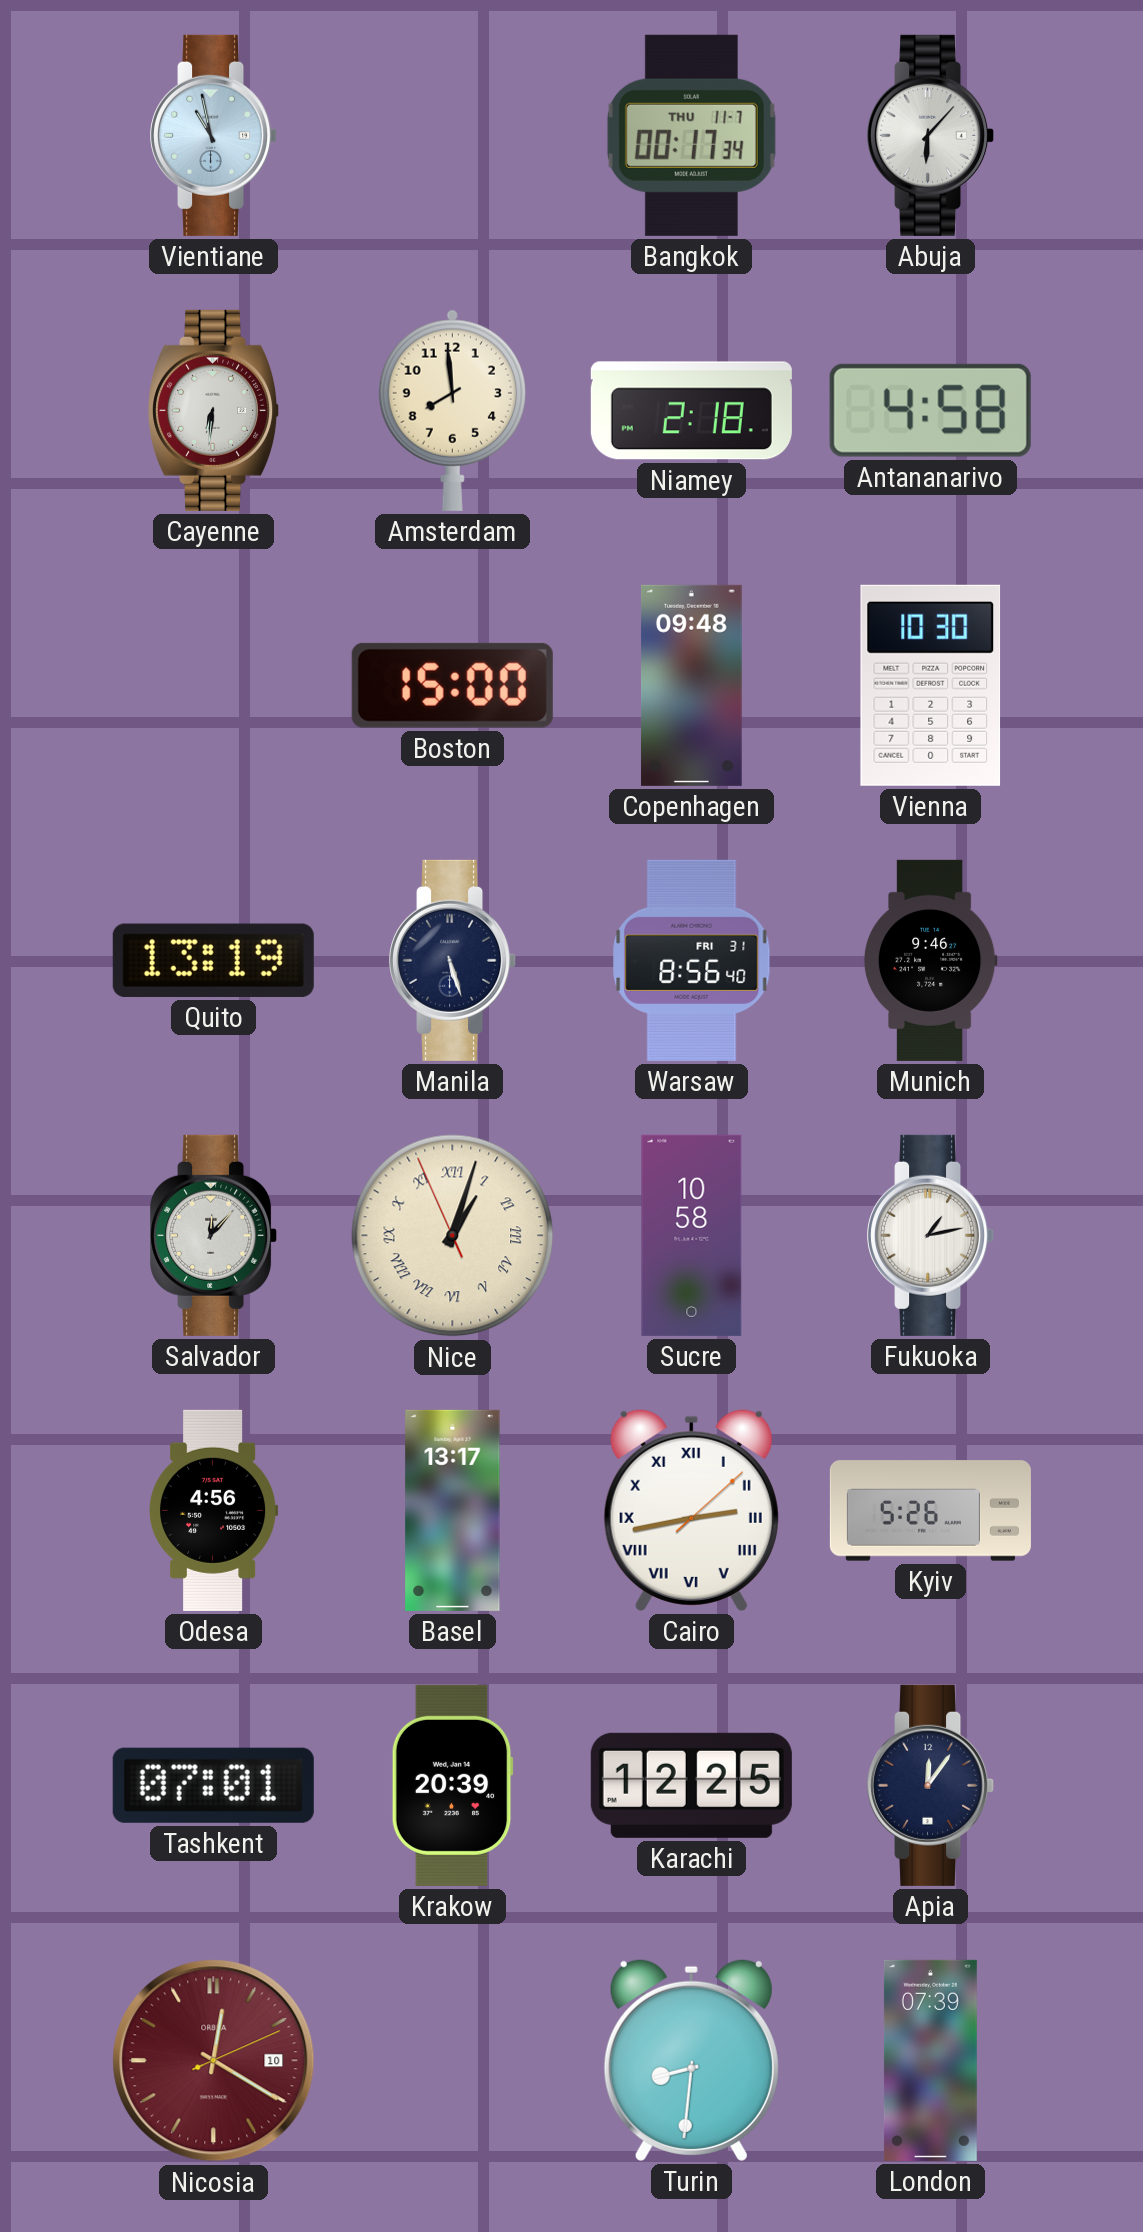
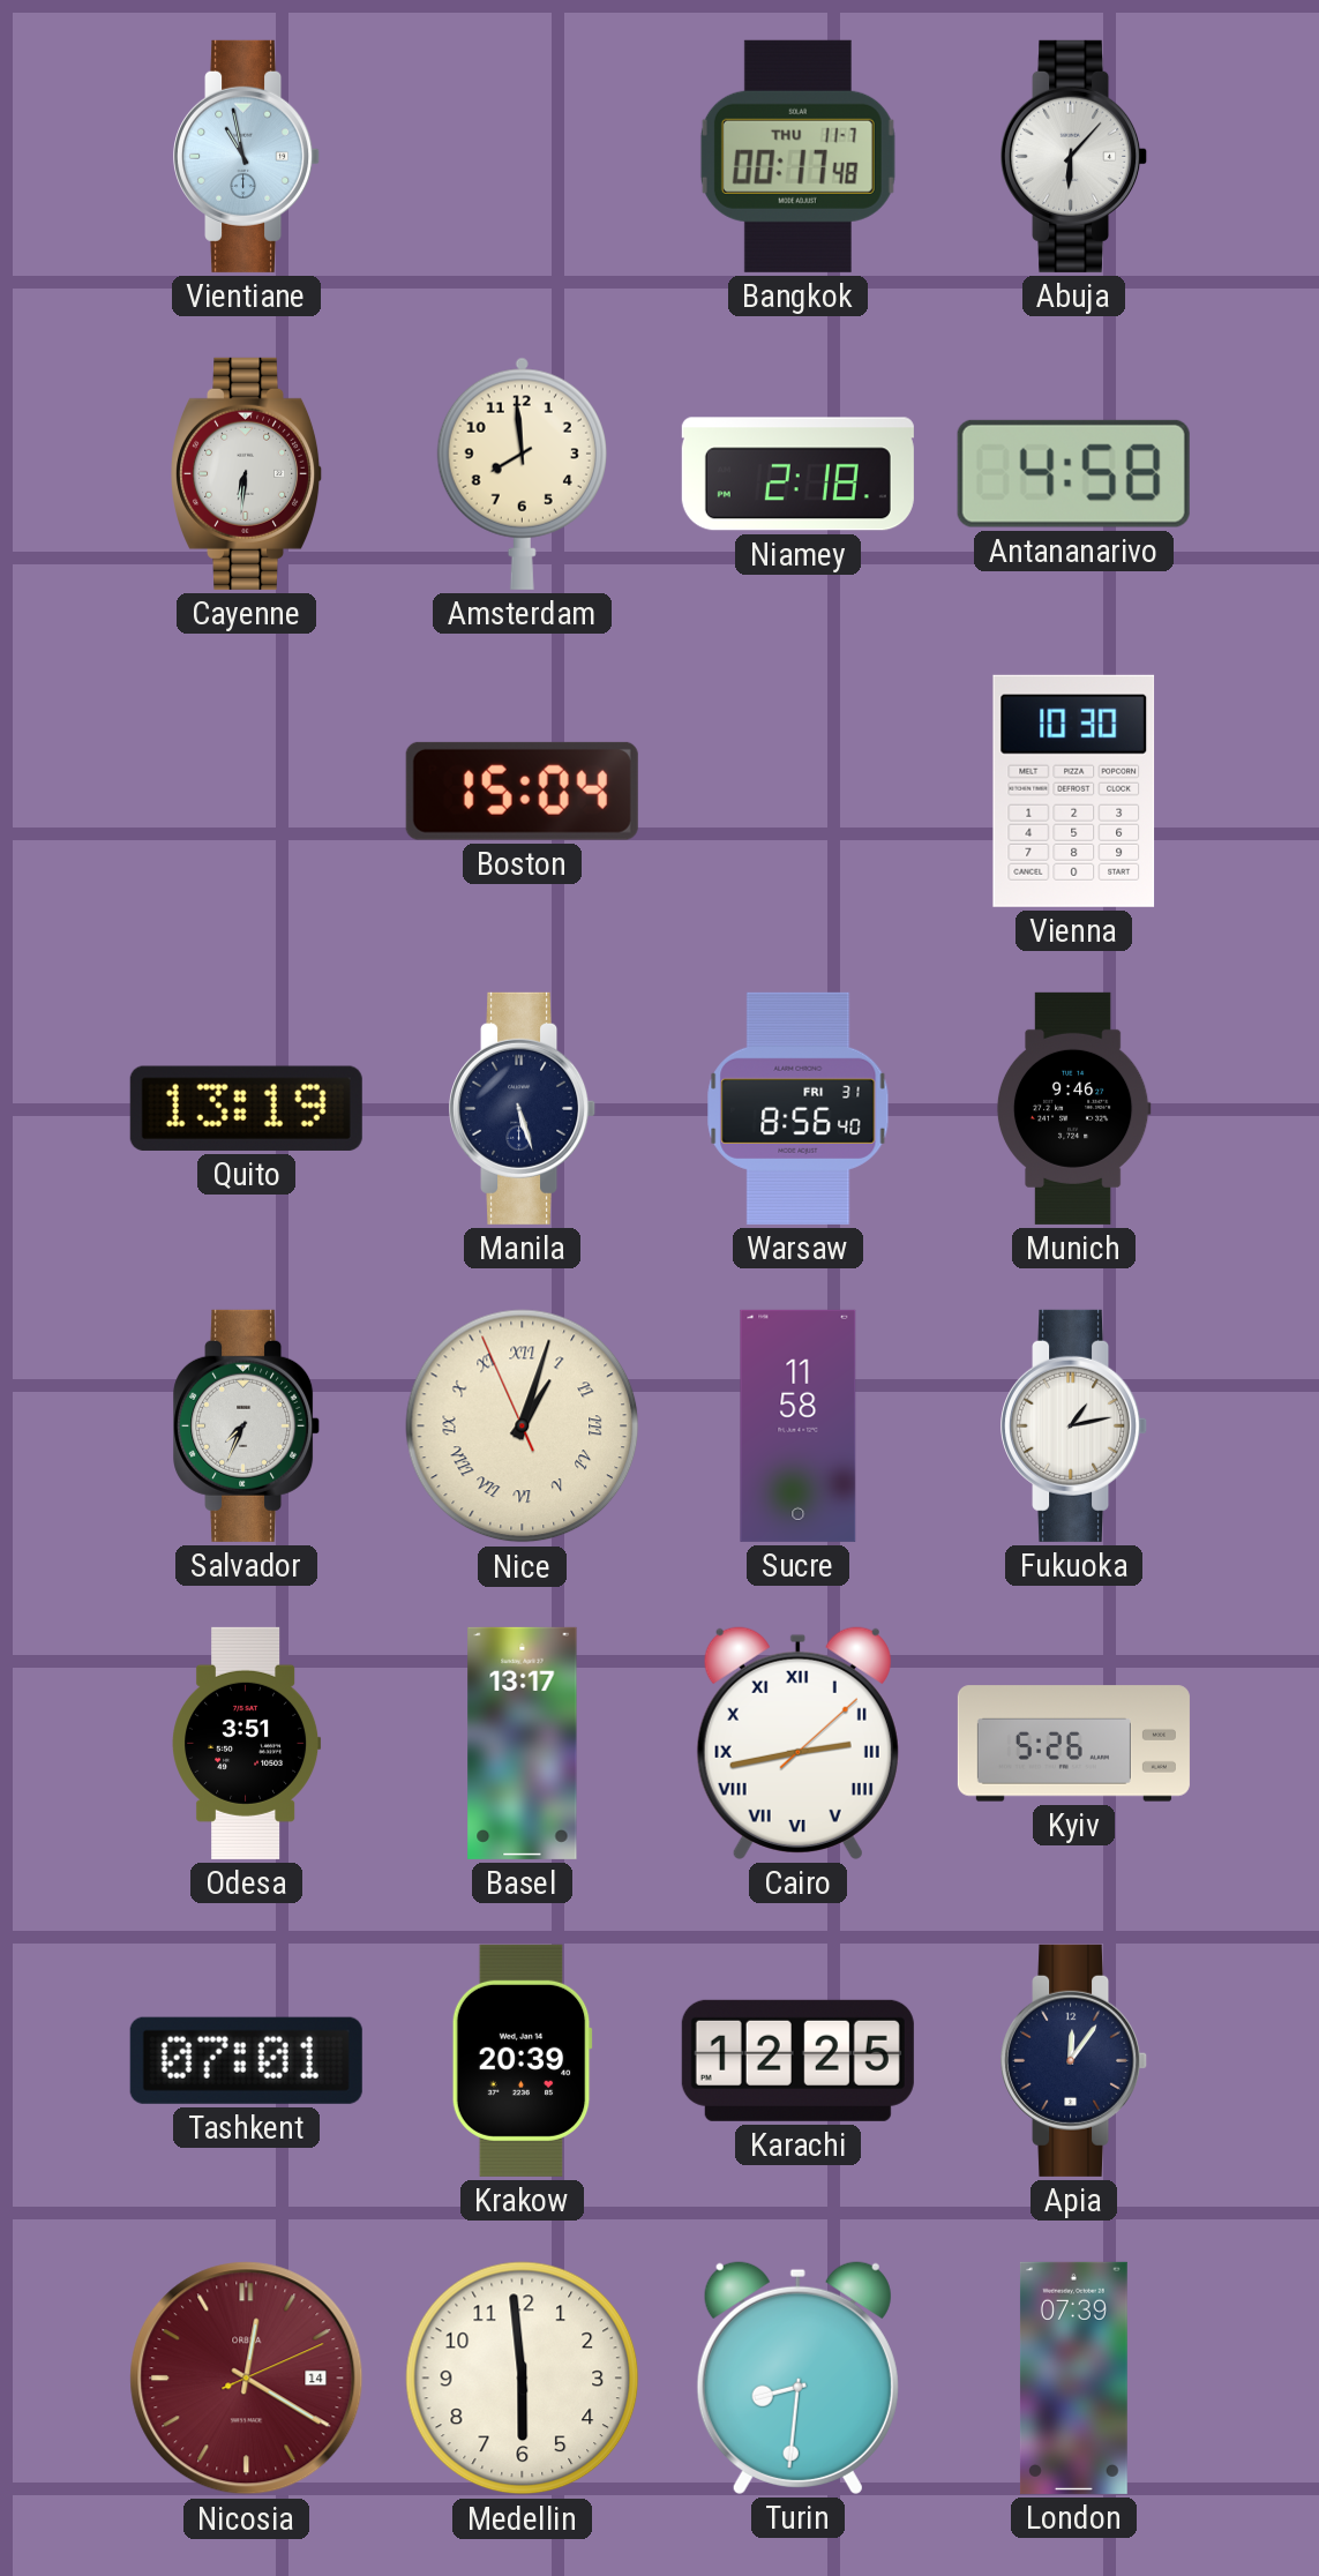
Bangkok: 00:17:34 -> 00:17:48 (797, 156)
Boston: 15:00 -> 15:04 (522, 791)
Copenhagen: 09:48 -> none (692, 685)
Salvador: 12:07 -> 7:34 (247, 1425)
Sucre: 10:58 -> 11:58 (799, 1425)
Odesa: 4:56 -> 3:51 (247, 1743)
Nicosia date: 10 -> 14 (247, 2379)
Medellin: none -> 5:59 (523, 2379)
